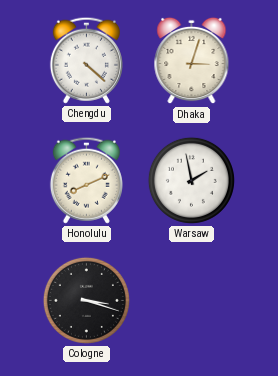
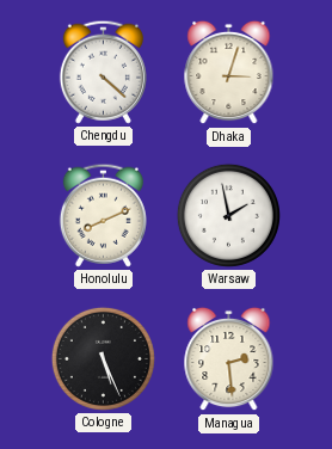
Cologne: 3:18 -> 5:26 (103, 358)
Managua: none -> 2:29 (229, 359)
